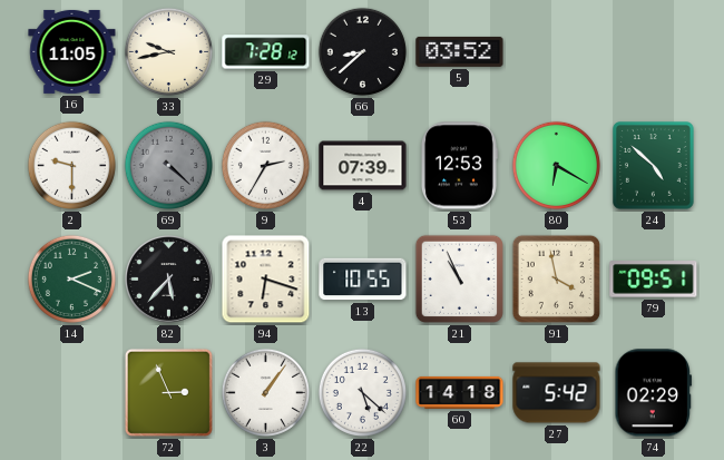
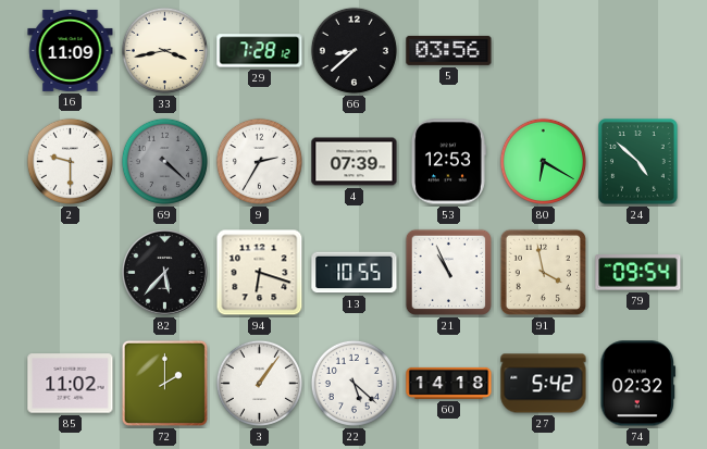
16: 11:05 -> 11:09 (71, 50)
33: 9:43 -> 3:43 (164, 50)
5: 03:52 -> 03:56 (449, 50)
14: 2:19 -> none (71, 278)
79: 09:51 -> 09:54 (638, 273)
85: none -> 11:02 (71, 384)
72: 2:56 -> 2:00 (164, 383)
74: 02:29 -> 02:32 (638, 384)
